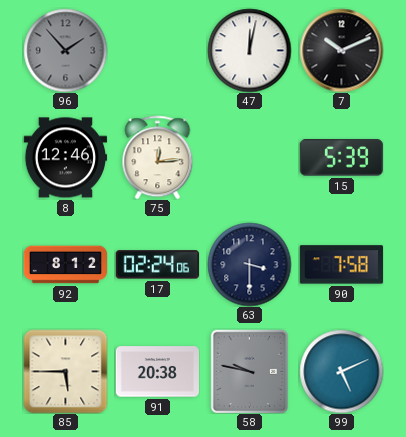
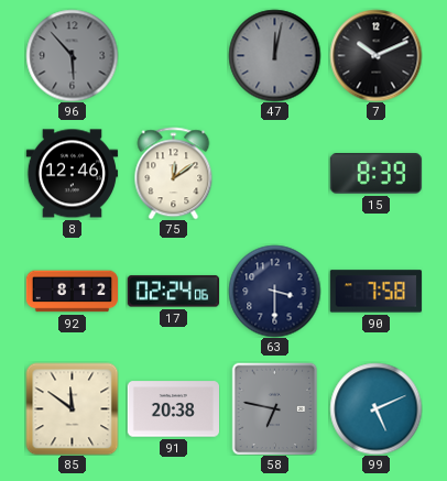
96: 1:53 -> 5:53 (72, 55)
47 dial: white -> grey (274, 55)
75: 12:14 -> 12:09 (174, 173)
15: 5:39 -> 8:39 (375, 174)
85: 5:45 -> 11:51 (72, 408)
58: 9:47 -> 6:47 (275, 408)
